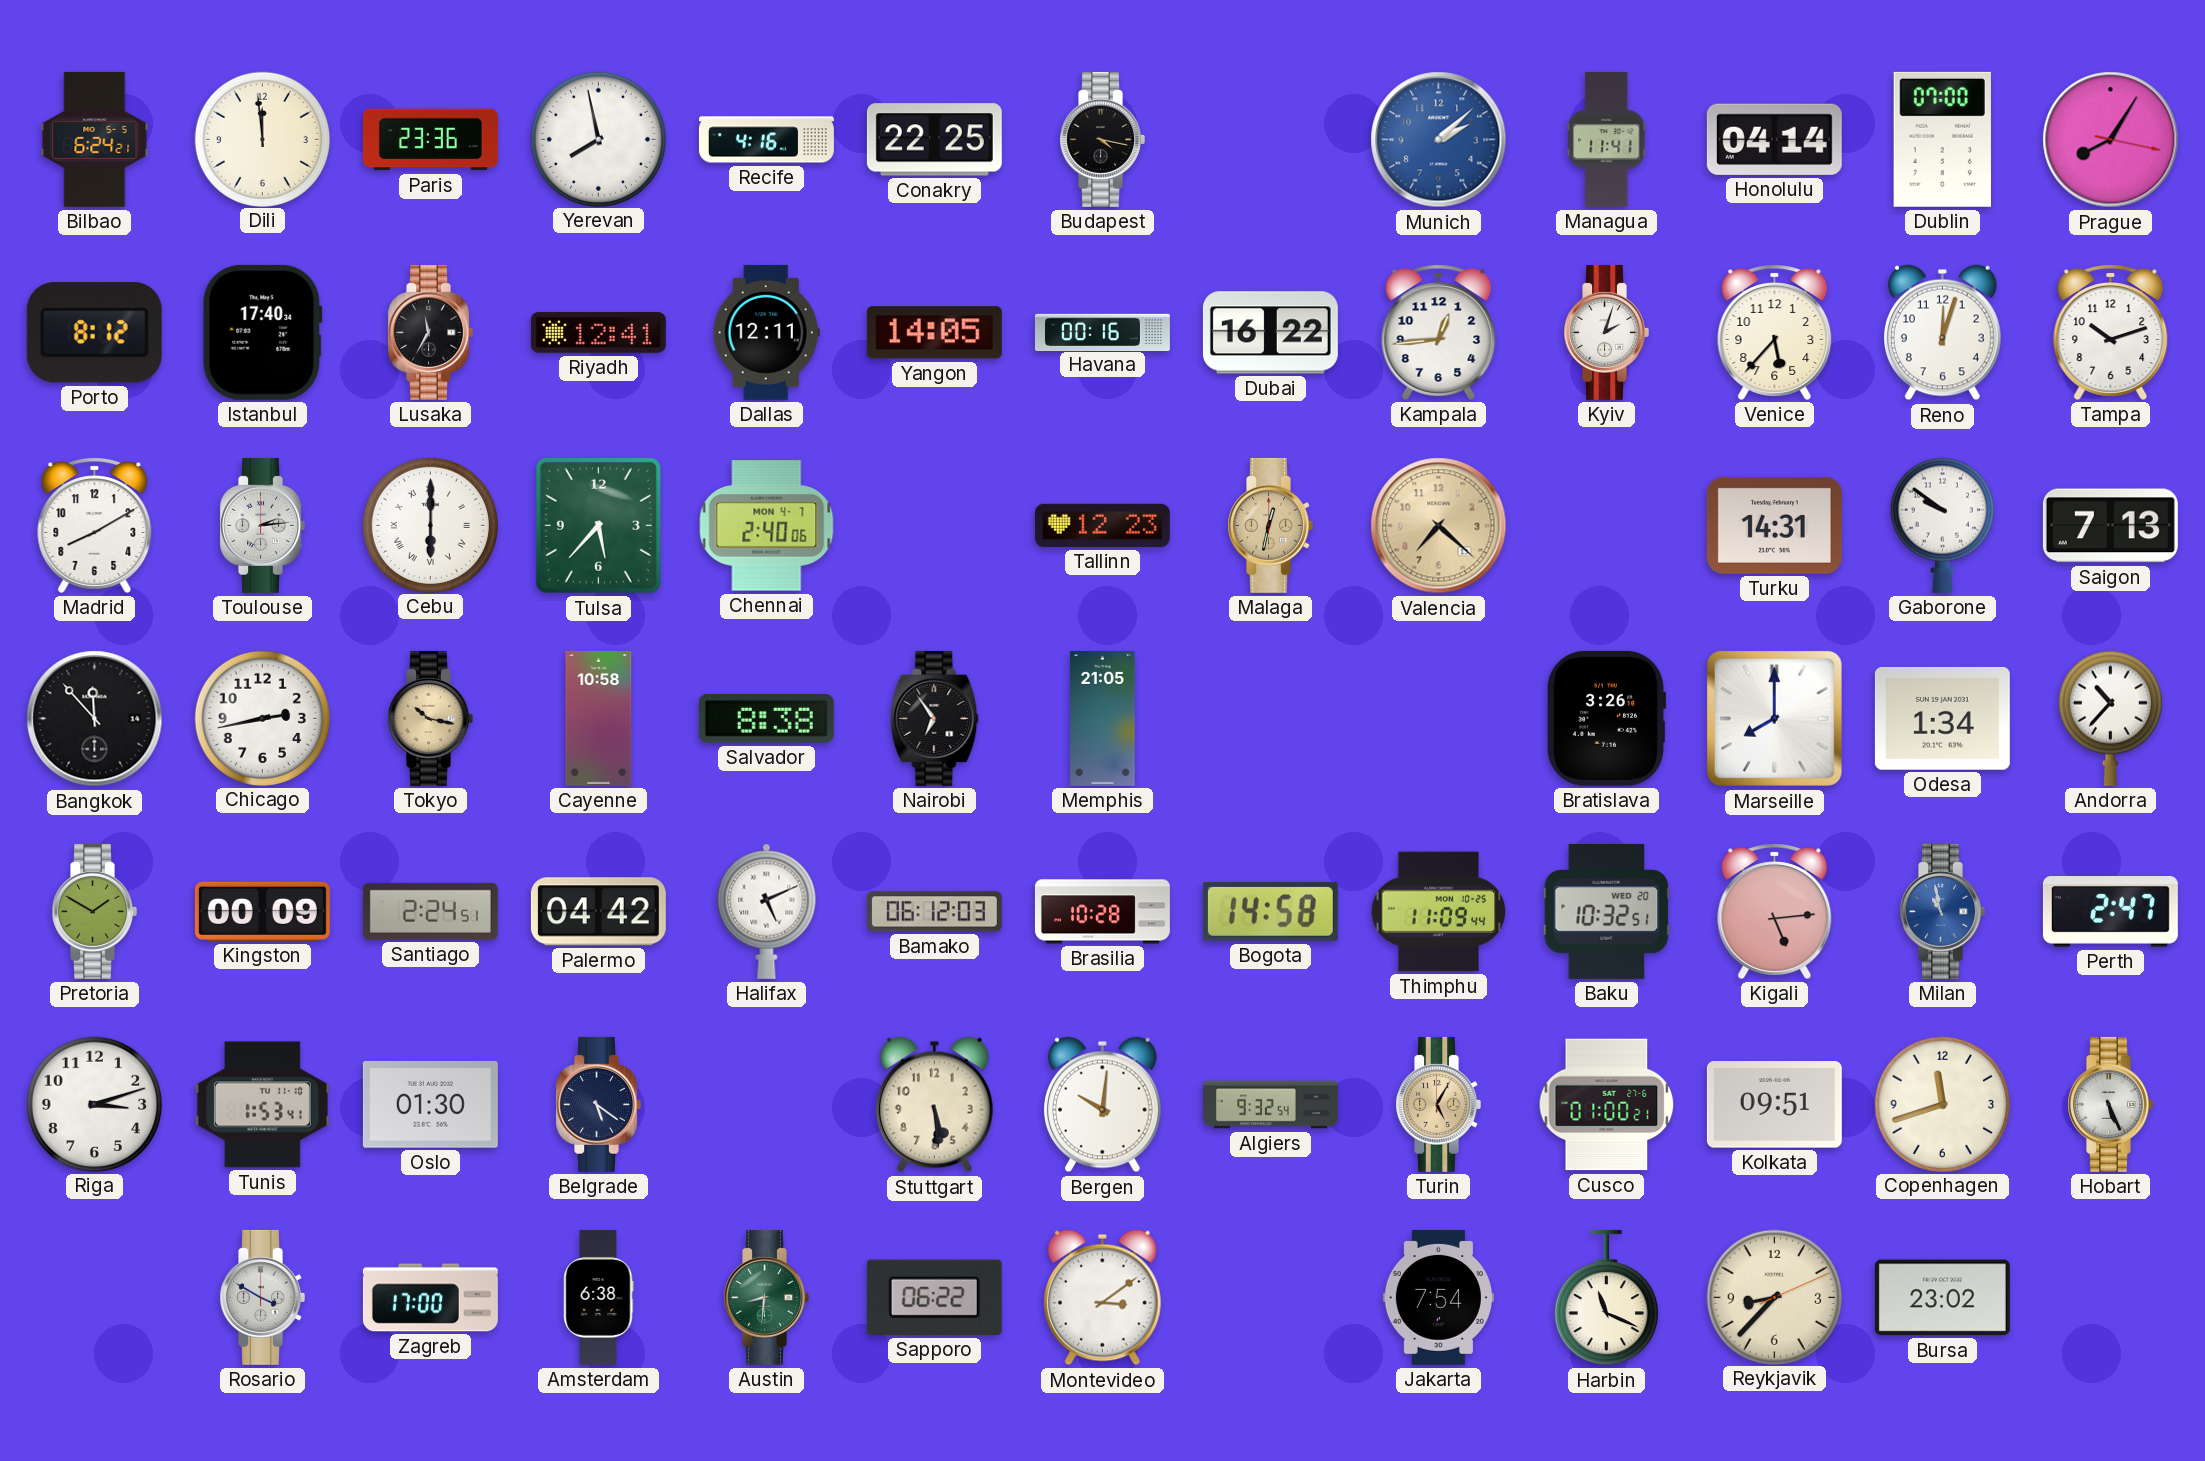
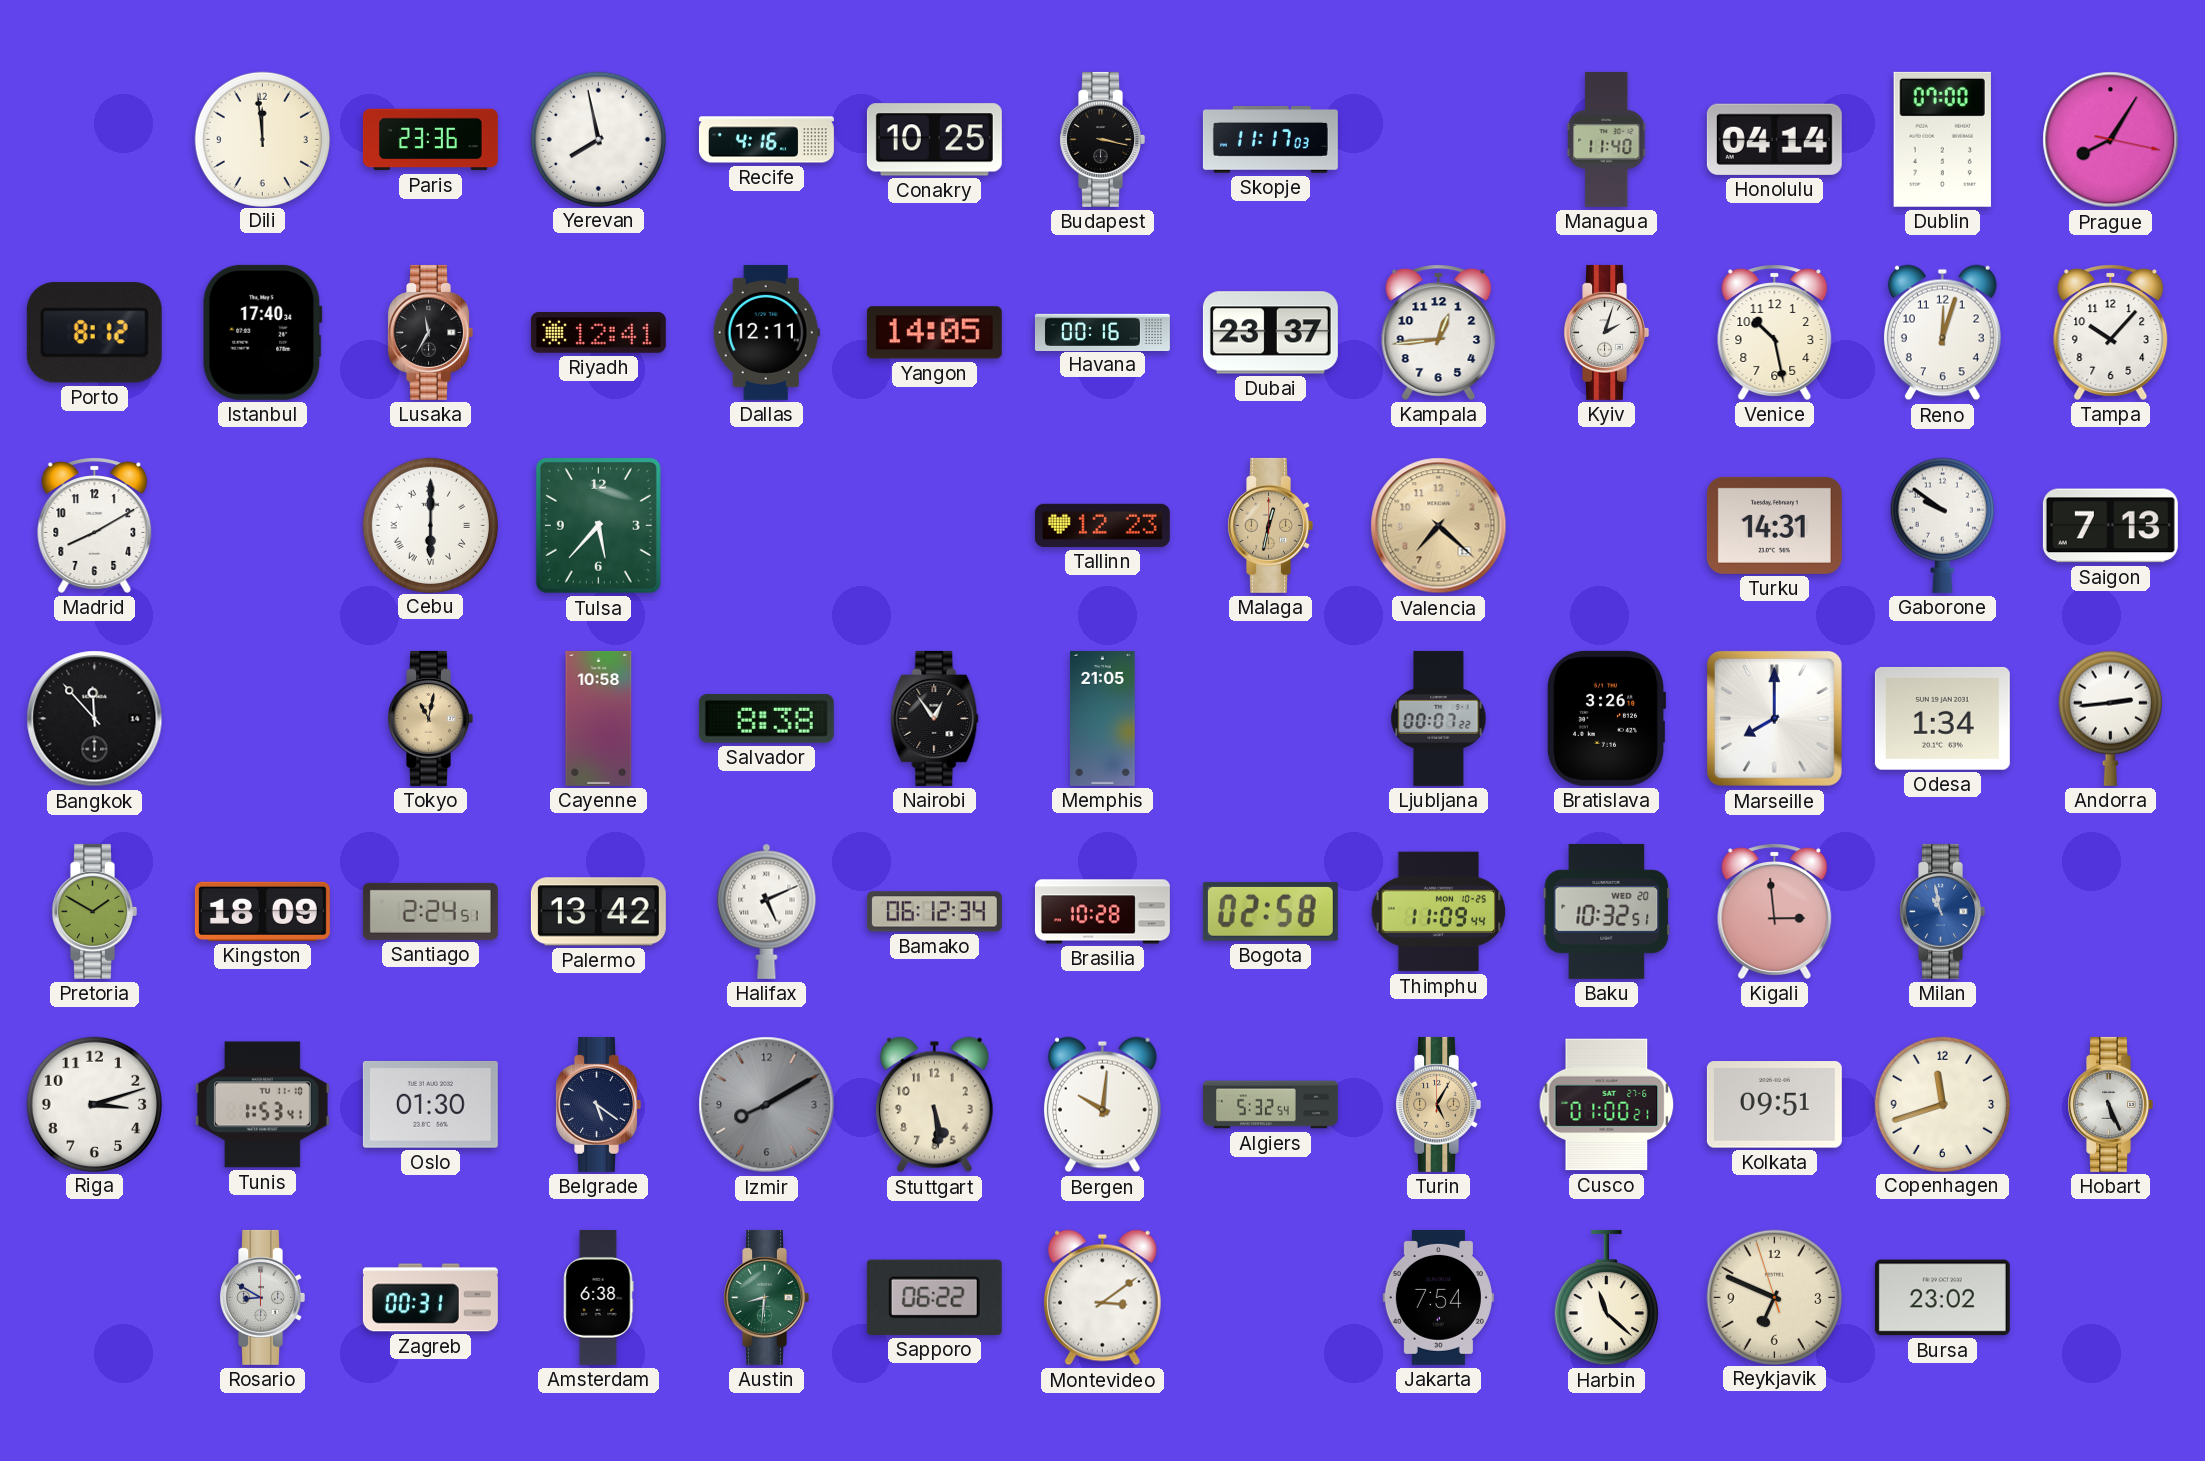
Bilbao: 6:24 -> none (95, 139)
Conakry: 22:25 -> 10:25 (934, 140)
Budapest: 4:17 -> 3:17 (1102, 139)
Skopje: none -> 11:17 (1270, 139)
Munich: 2:08 -> none (1439, 140)
Managua: 11:41 -> 11:40 (1607, 139)
Dubai: 16:22 -> 23:37 (1270, 333)
Venice: 5:37 -> 10:28 (1775, 332)
Tampa: 10:12 -> 10:07 (2111, 332)
Toulouse: 2:14 -> none (262, 525)
Chennai: 2:40 -> none (767, 526)
Chicago: 2:43 -> none (262, 718)
Tokyo: 10:17 -> 11:02 (430, 718)
Nairobi: 6:54 -> 12:54 (935, 718)
Ljubljana: none -> 00:07 (1439, 718)
Andorra: 10:37 -> 2:44 (2110, 718)
Kingston: 00:09 -> 18:09 (262, 911)
Palermo: 04:42 -> 13:42 (598, 912)
Bamako: 06:12:03 -> 06:12:34 (934, 912)
Bogota: 14:58 -> 02:58 (1270, 911)
Kigali: 5:14 -> 2:59 (1775, 911)
Perth: 2:47 -> none (2110, 912)
Izmir: none -> 8:10 (767, 1105)
Algiers: 9:32 -> 5:32 (1271, 1105)
Rosario: 3:50 -> 8:50 (262, 1297)
Zagreb: 17:00 -> 00:31 (430, 1298)
Harbin: 11:19 -> 11:22 (1606, 1298)
Reykjavik: 8:37 -> 6:48 (1774, 1297)
